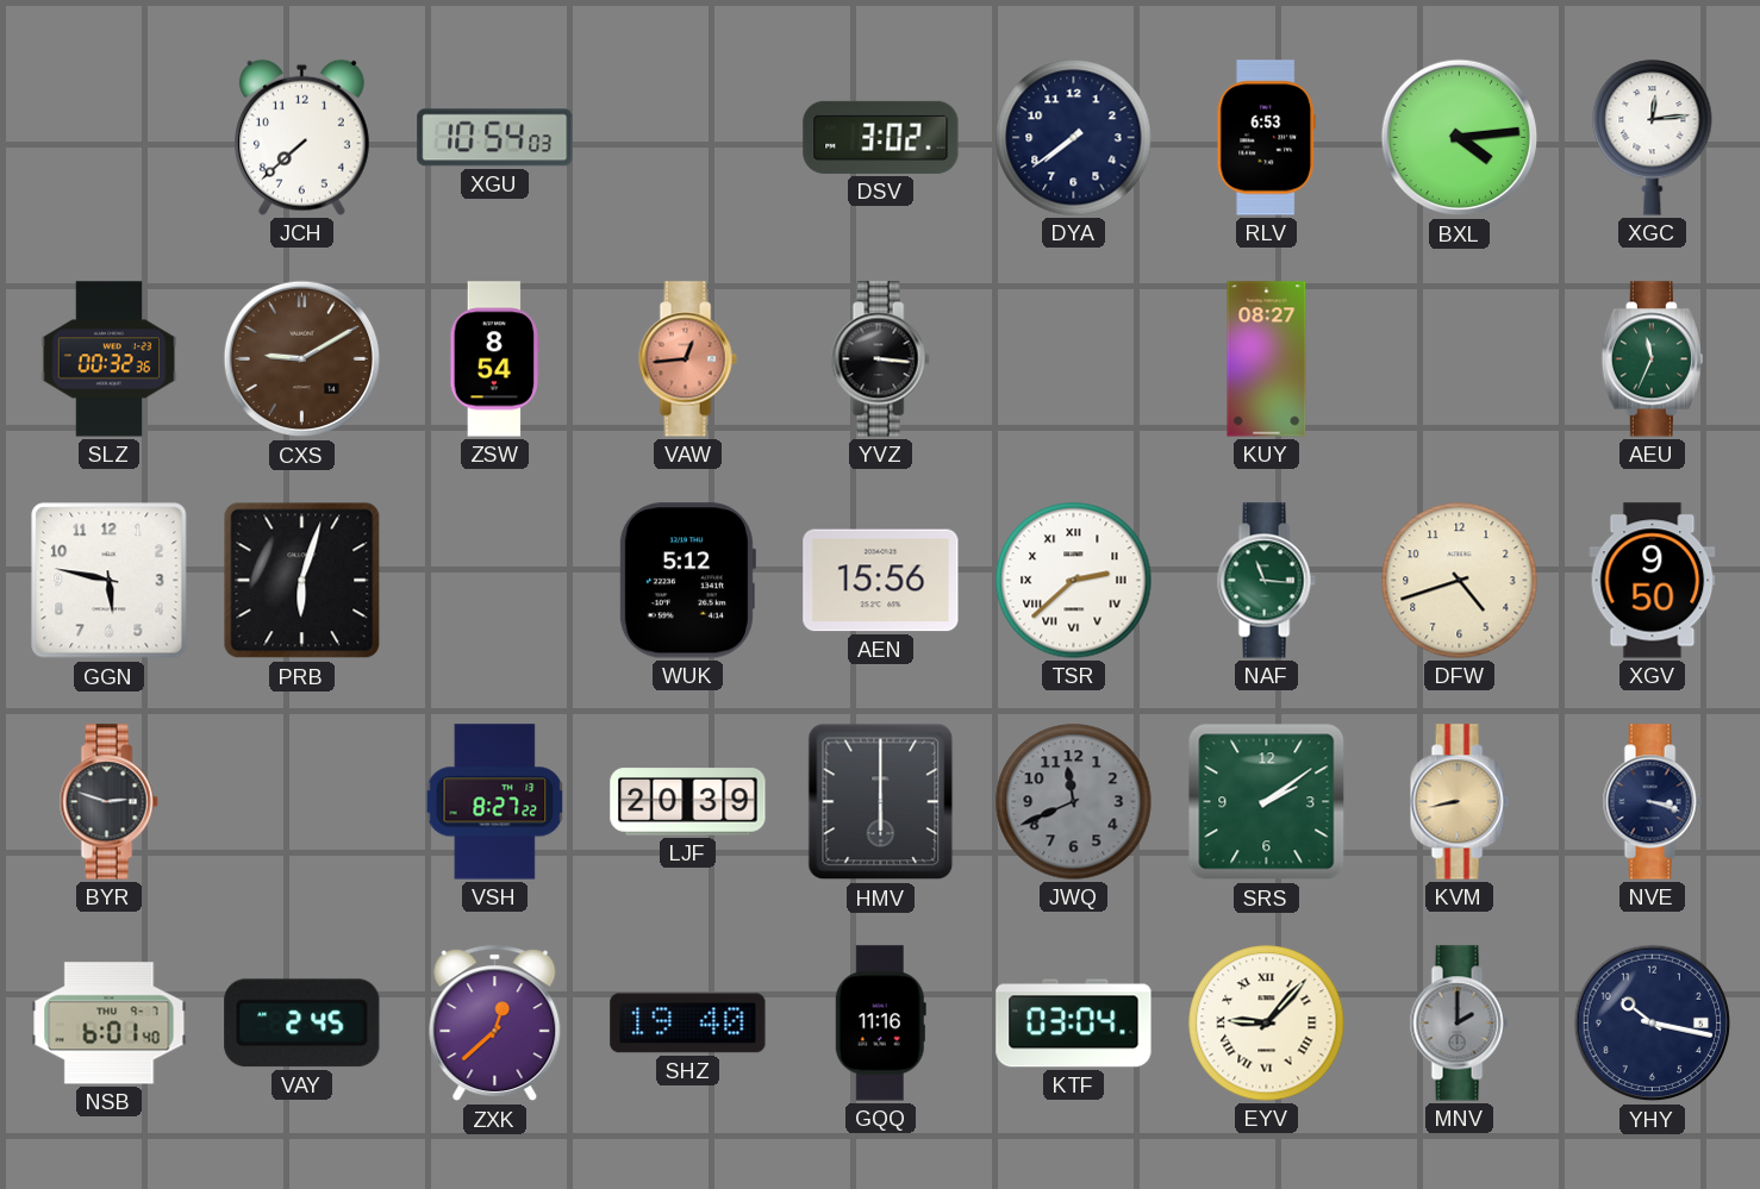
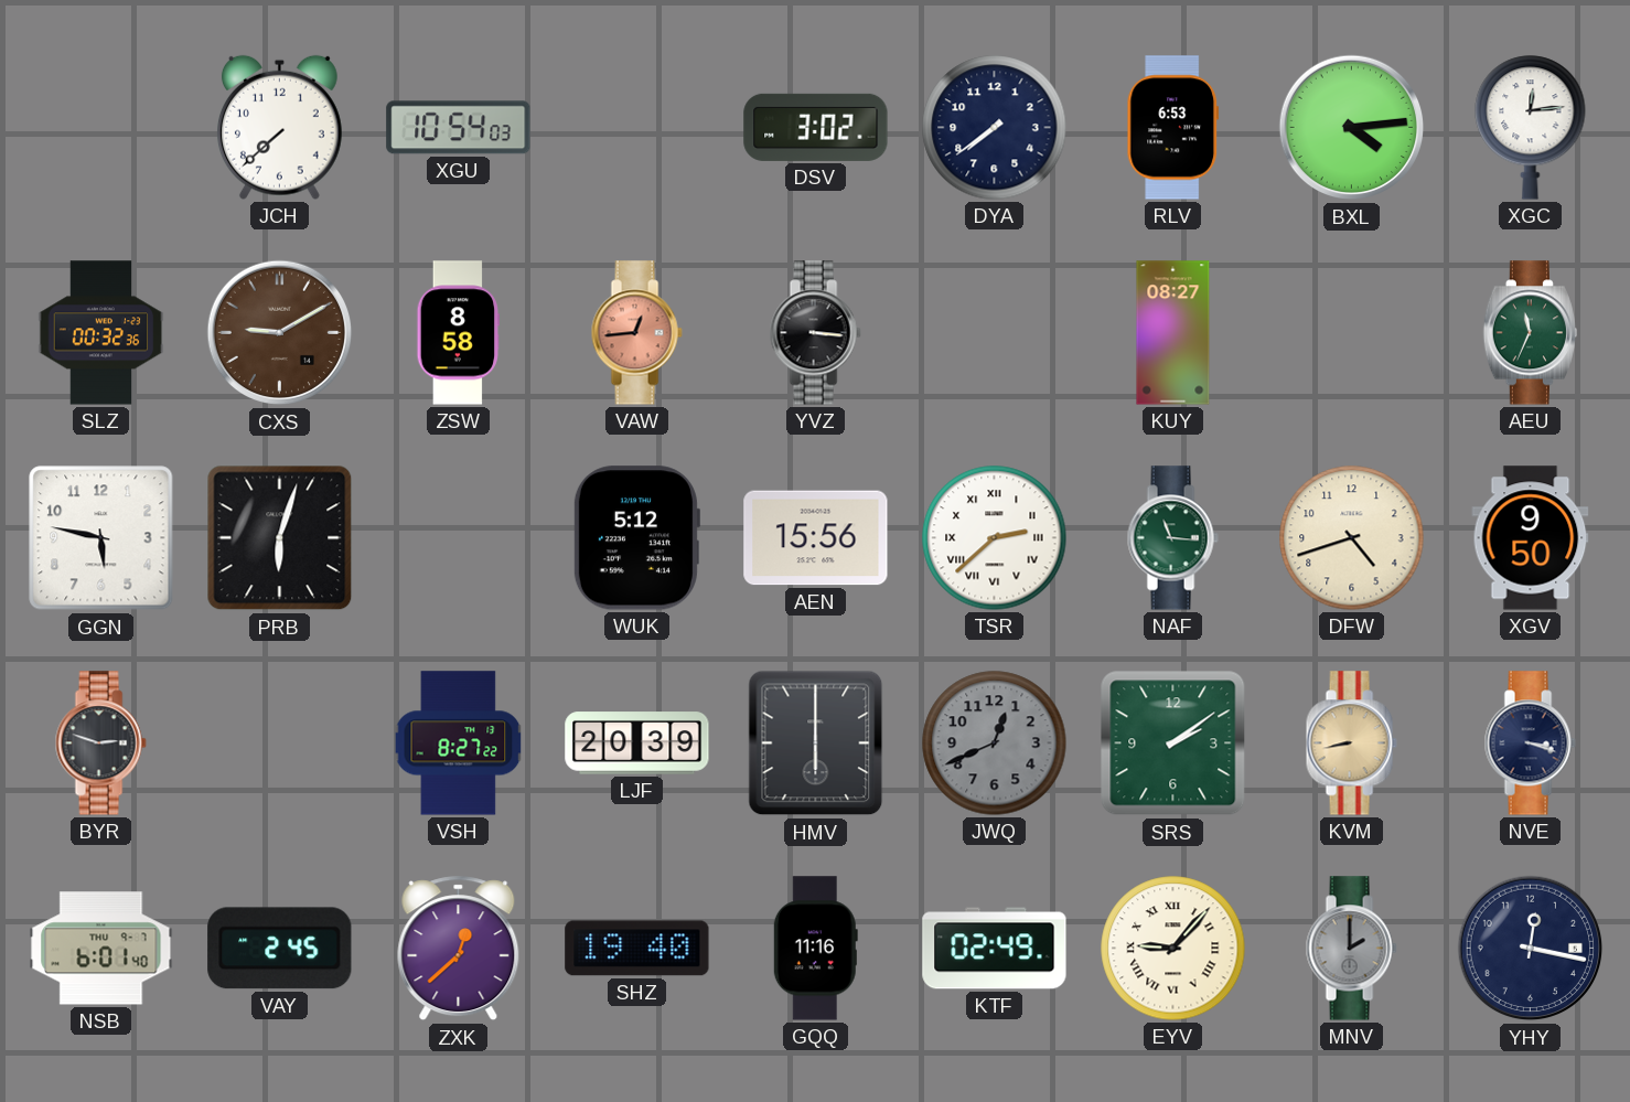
ZSW: 8:54 -> 8:58 (459, 333)
JWQ: 11:41 -> 12:41 (995, 743)
KTF: 03:04 -> 02:49 (995, 949)
YHY: 10:17 -> 12:17 (1531, 949)
